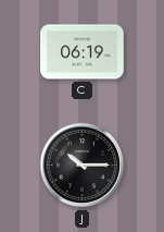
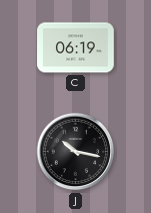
J: 10:15 -> 10:17 (76, 152)
